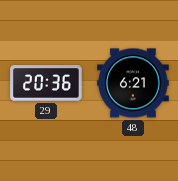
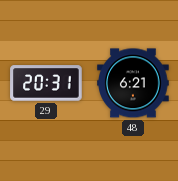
29: 20:36 -> 20:31 (46, 83)
